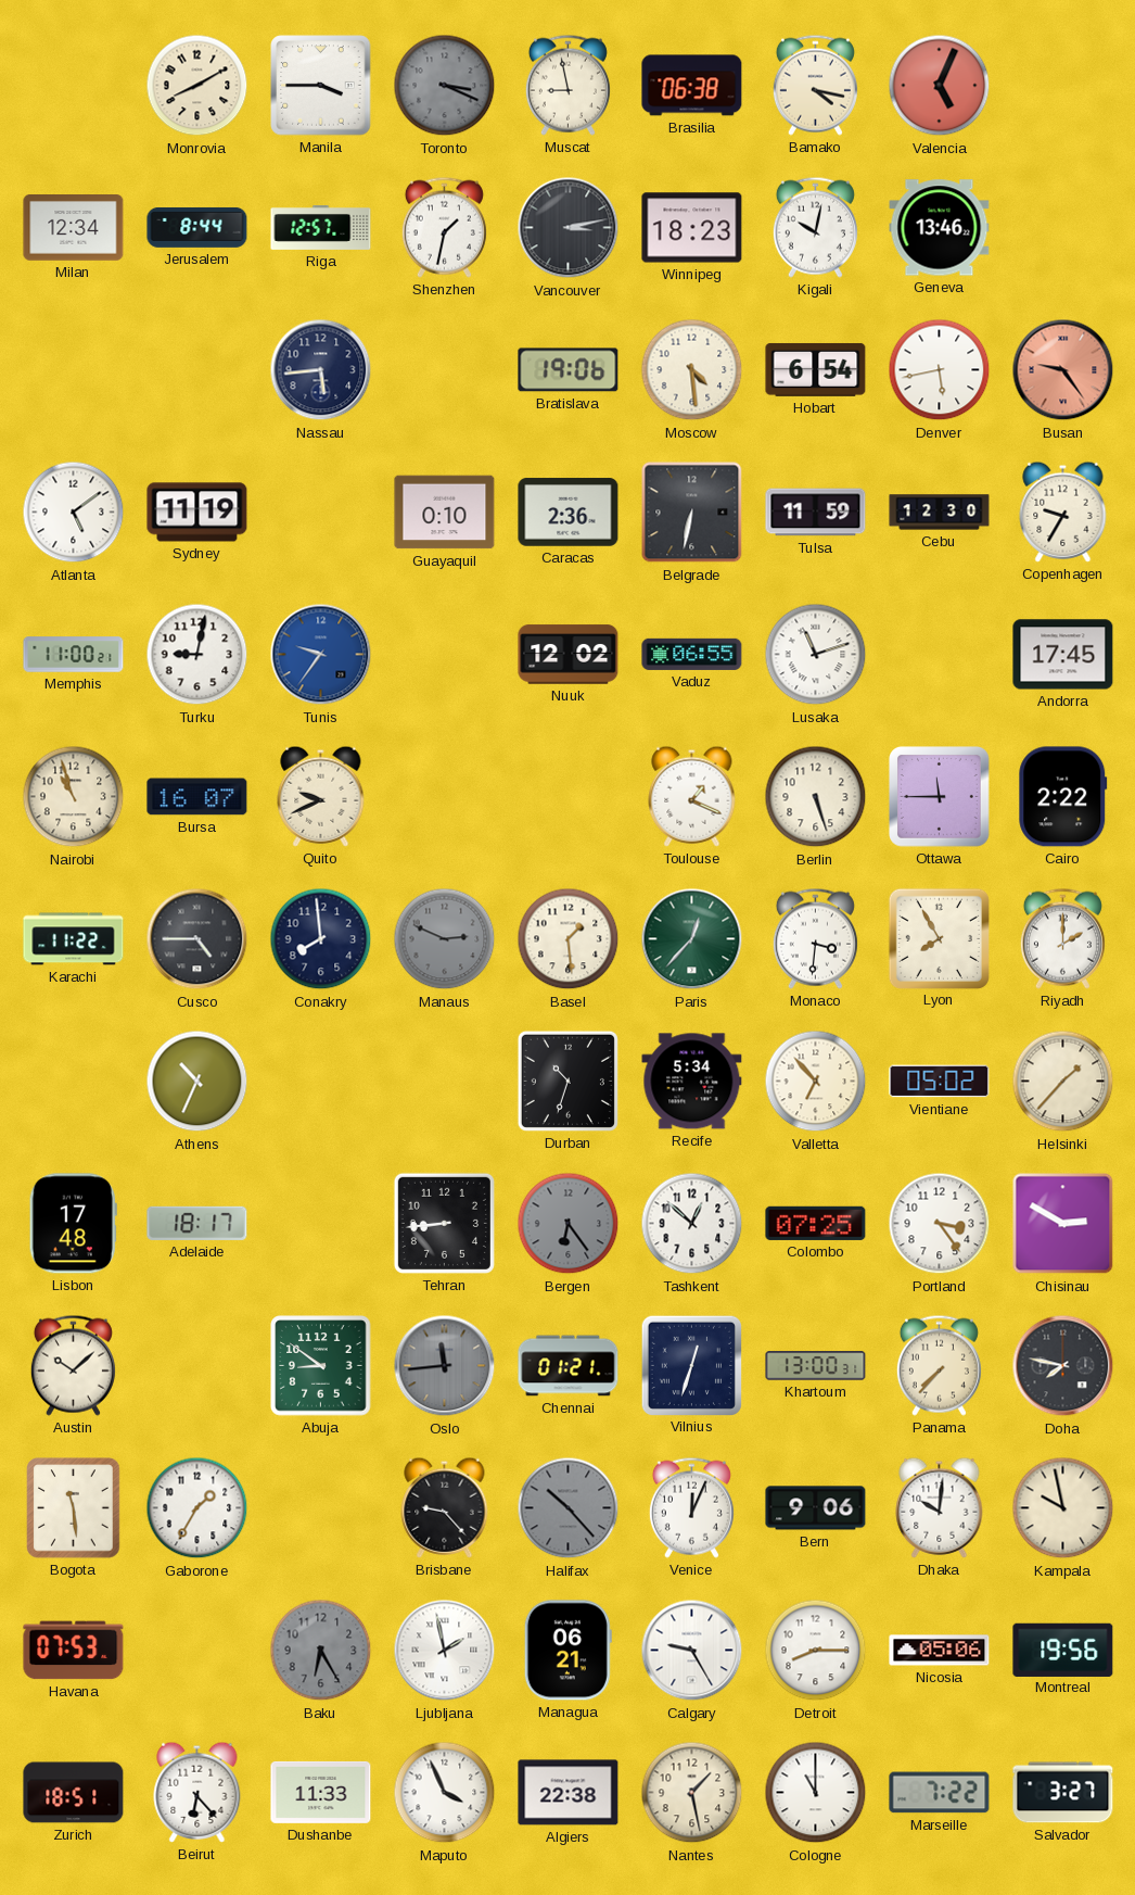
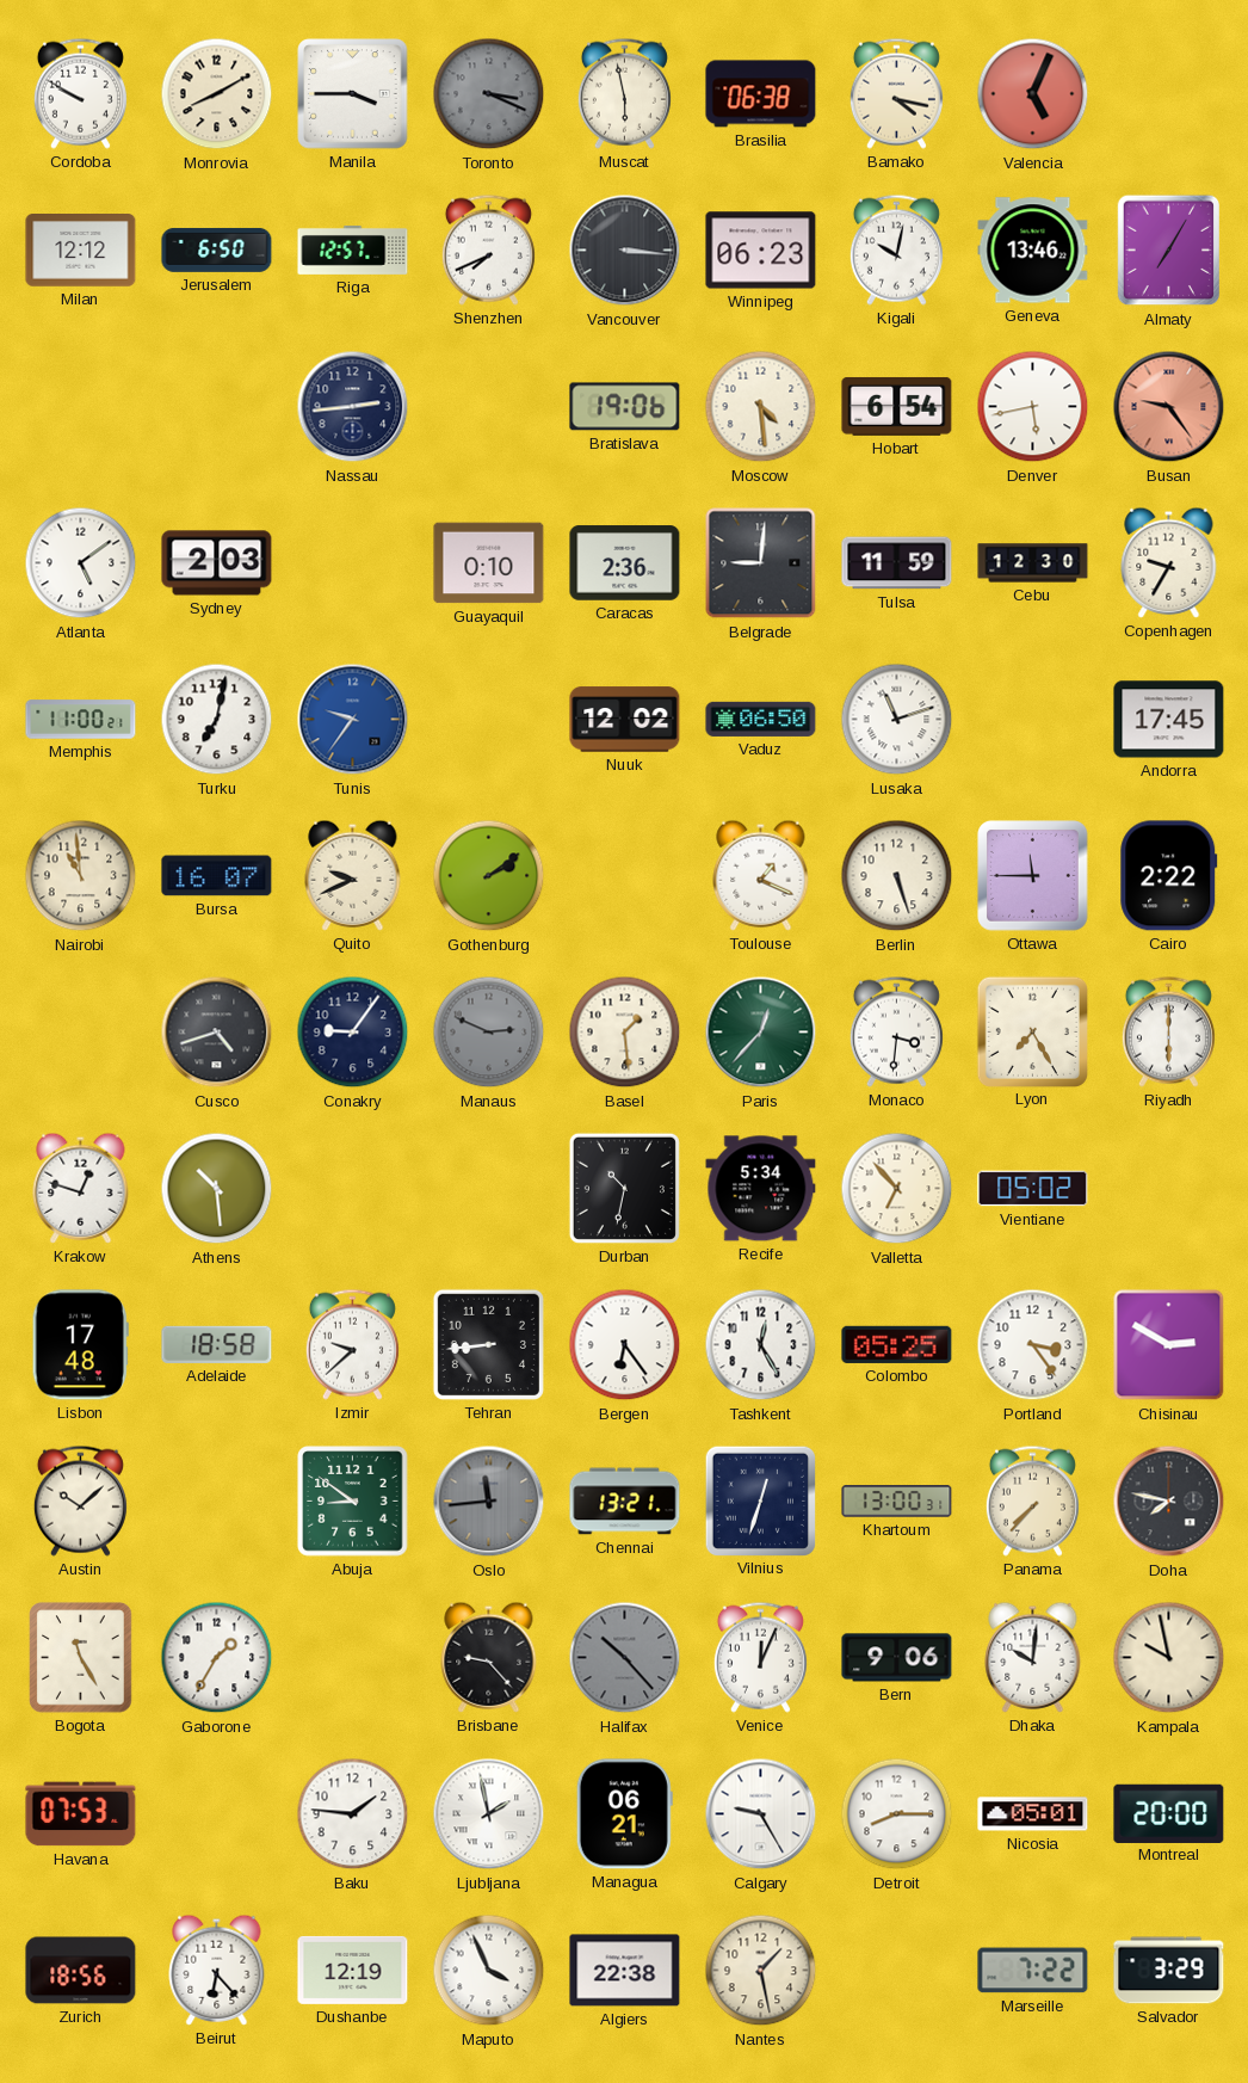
Cordoba: none -> 9:50 (80, 93)
Muscat: 8:58 -> 5:58 (624, 93)
Milan: 12:34 -> 12:12 (81, 251)
Jerusalem: 8:44 -> 6:50 (217, 249)
Shenzhen: 1:32 -> 7:41 (488, 249)
Vancouver: 3:13 -> 3:16 (625, 251)
Winnipeg: 18:23 -> 06:23 (761, 251)
Almaty: none -> 7:05 (1169, 251)
Nassau: 5:44 -> 2:44 (353, 407)
Sydney: 11:19 -> 2:03 (217, 563)
Belgrade: 6:32 -> 9:01 (761, 563)
Turku: 9:02 -> 7:02 (217, 720)
Vaduz: 06:55 -> 06:50 (761, 719)
Nairobi: 10:57 -> 10:59 (81, 876)
Gothenburg: none -> 2:09 (489, 876)
Karachi: 11:22 -> none (74, 939)
Cusco: 4:45 -> 4:42 (217, 1033)
Conakry: 7:59 -> 9:06 (353, 1033)
Lyon: 7:55 -> 7:25 (1032, 1031)
Riyadh: 2:00 -> 6:00 (1168, 1031)
Krakow: none -> 12:48 (81, 1188)
Athens: 10:34 -> 10:29 (217, 1189)
Durban: 10:33 -> 10:32 (624, 1188)
Helsinki: 1:37 -> none (1063, 1082)
Adelaide: 18:17 -> 18:58 (217, 1344)
Izmir: none -> 9:38 (352, 1344)
Bergen dial: grey -> white (625, 1345)
Tashkent: 12:52 -> 12:25 (761, 1345)
Colombo: 07:25 -> 05:25 (897, 1344)
Chennai: 01:21 -> 13:21 (625, 1502)
Bogota: 11:29 -> 11:25 (81, 1658)
Baku: 6:25 -> 1:46 (353, 1814)
Baku dial: grey -> white (353, 1814)
Nicosia: 05:06 -> 05:01 (1033, 1814)
Montreal: 19:56 -> 20:00 (1169, 1813)
Zurich: 18:51 -> 18:56 (81, 1971)
Dushanbe: 11:33 -> 12:19 (353, 1970)
Cologne: 11:00 -> none (816, 1793)
Salvador: 3:27 -> 3:29 (1169, 1971)
